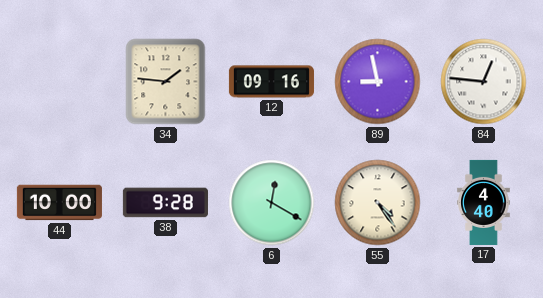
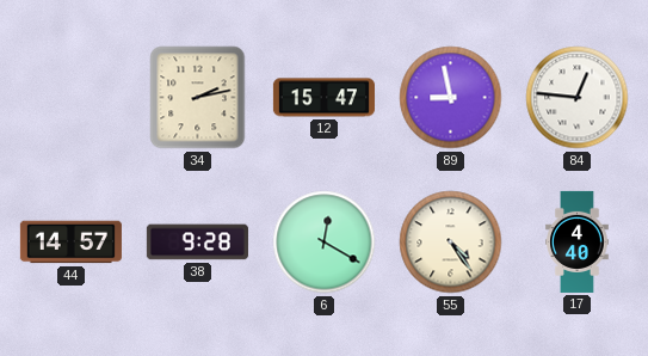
34: 1:46 -> 2:13 (198, 98)
12: 09:16 -> 15:47 (323, 98)
44: 10:00 -> 14:57 (70, 243)
